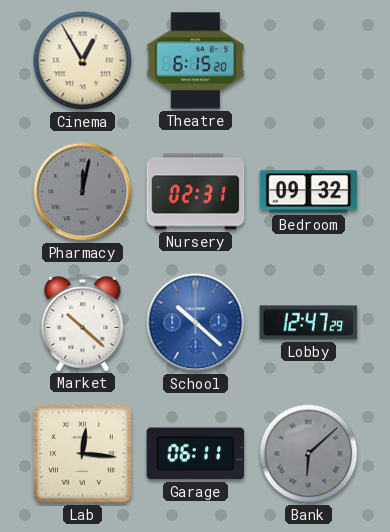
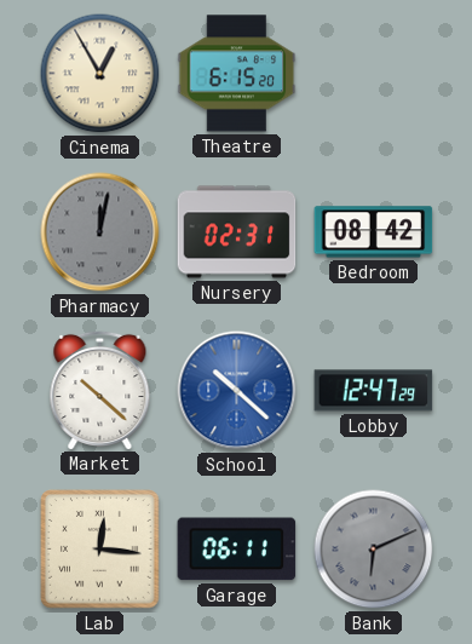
Bedroom: 09:32 -> 08:42 (374, 232)
Bank: 6:08 -> 6:11 (374, 550)
